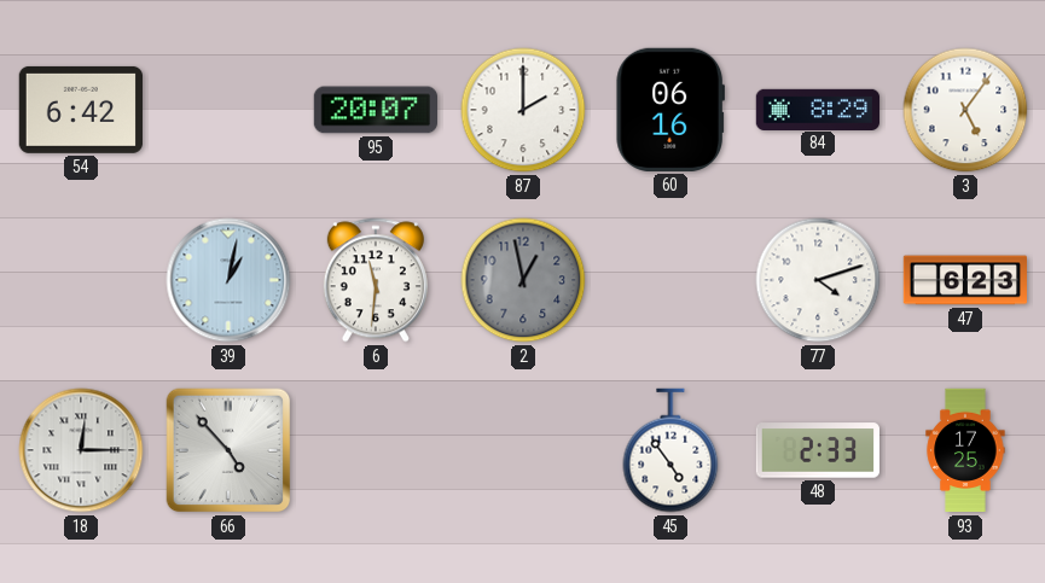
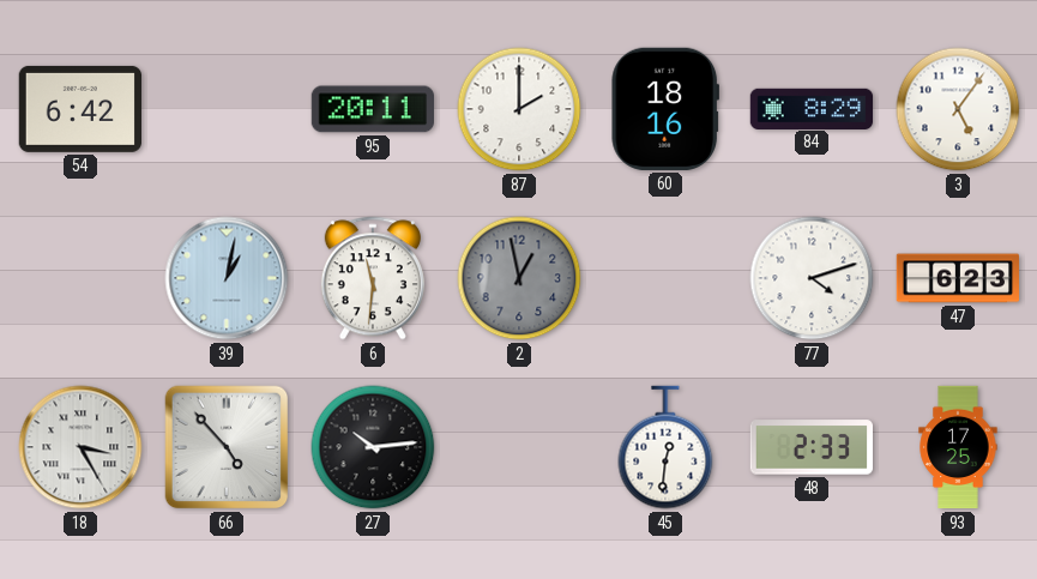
95: 20:07 -> 20:11 (372, 109)
60: 06:16 -> 18:16 (664, 109)
18: 12:15 -> 3:25 (80, 447)
27: none -> 10:14 (373, 447)
45: 4:54 -> 12:31 (665, 447)
